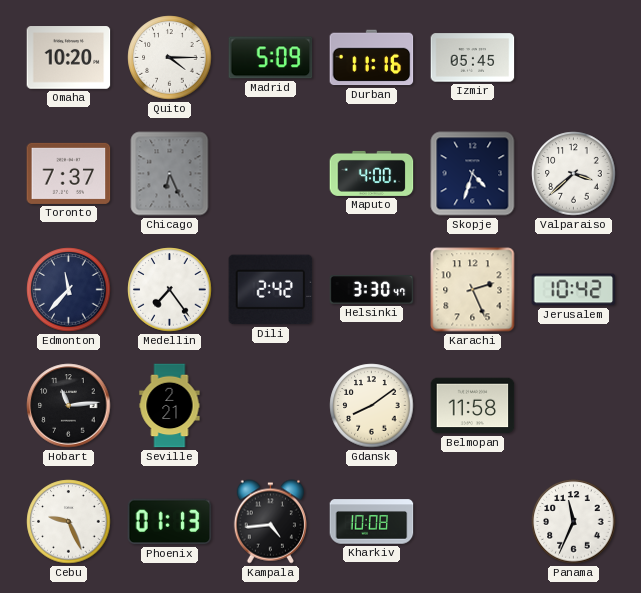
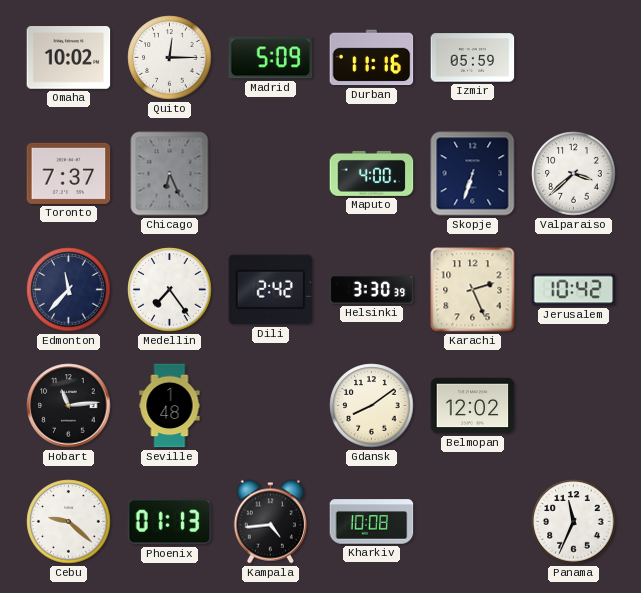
Omaha: 10:20 -> 10:02 (69, 58)
Quito: 4:15 -> 12:15 (170, 58)
Izmir: 05:45 -> 05:59 (473, 58)
Skopje: 4:33 -> 6:33 (473, 174)
Helsinki: 3:30:47 -> 3:30:39 (372, 290)
Seville: 2:21 -> 1:48 (170, 406)
Belmopan: 11:58 -> 12:02 (473, 406)
Cebu: 9:26 -> 9:22 (69, 522)
